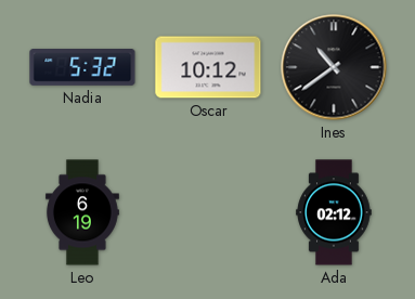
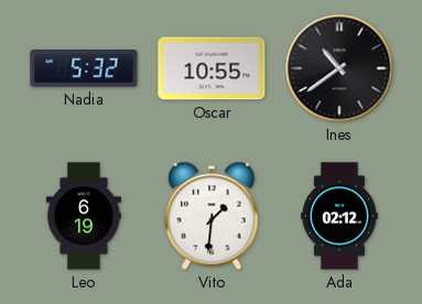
Oscar: 10:12 -> 10:55 (212, 68)
Vito: none -> 1:31 (212, 216)
